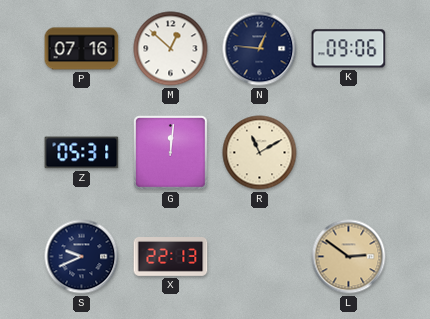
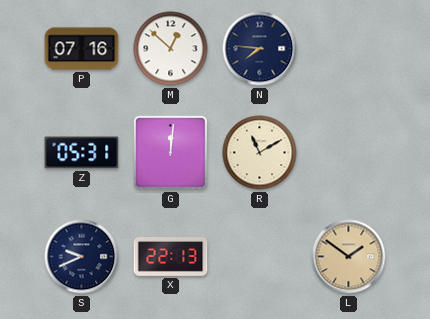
N: 12:46 -> 7:46 (260, 49)
K: 09:06 -> none (349, 49)
L: 2:51 -> 1:51 (349, 257)
